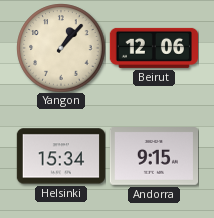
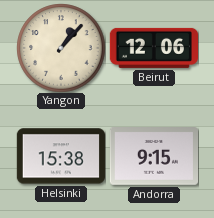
Helsinki: 15:34 -> 15:38 (61, 156)
